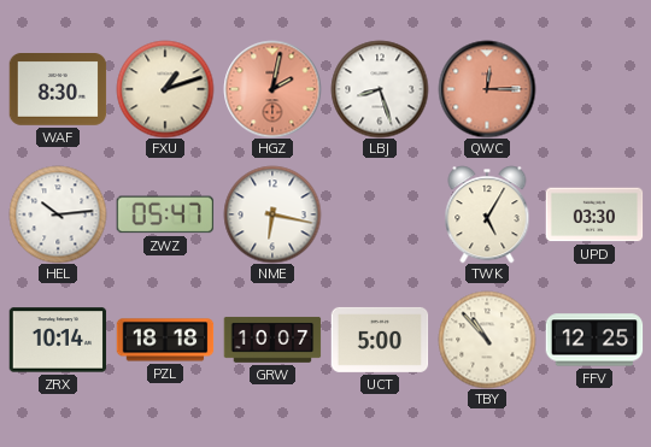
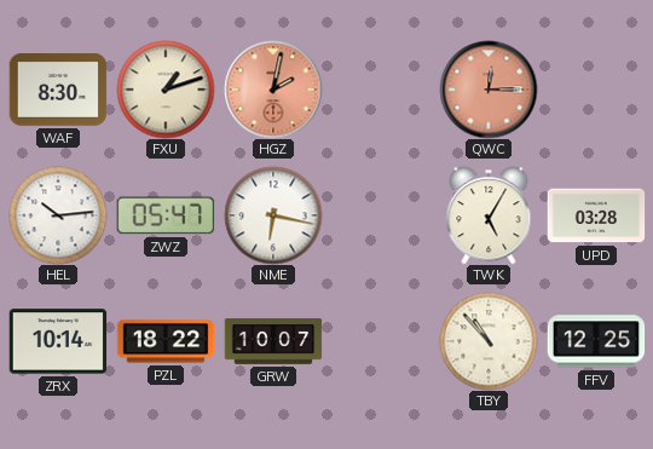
LBJ: 8:27 -> none (380, 89)
UPD: 03:30 -> 03:28 (596, 215)
PZL: 18:18 -> 18:22 (166, 341)
UCT: 5:00 -> none (380, 340)
